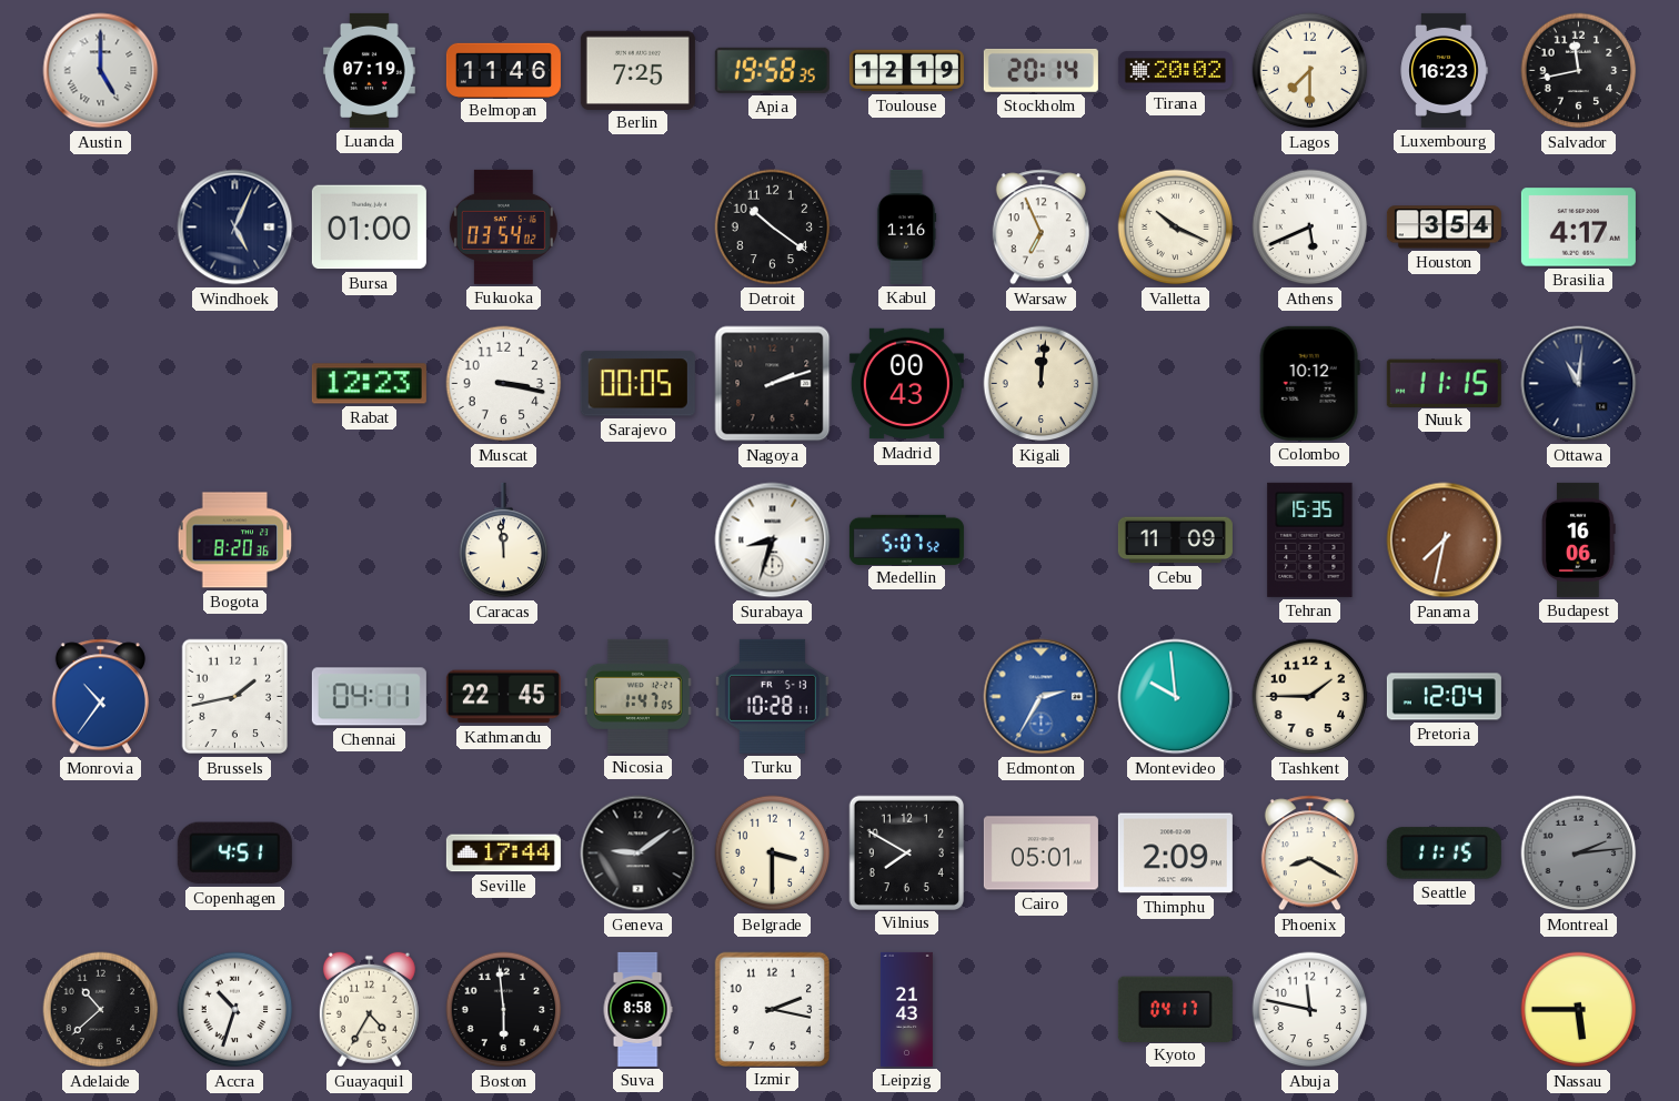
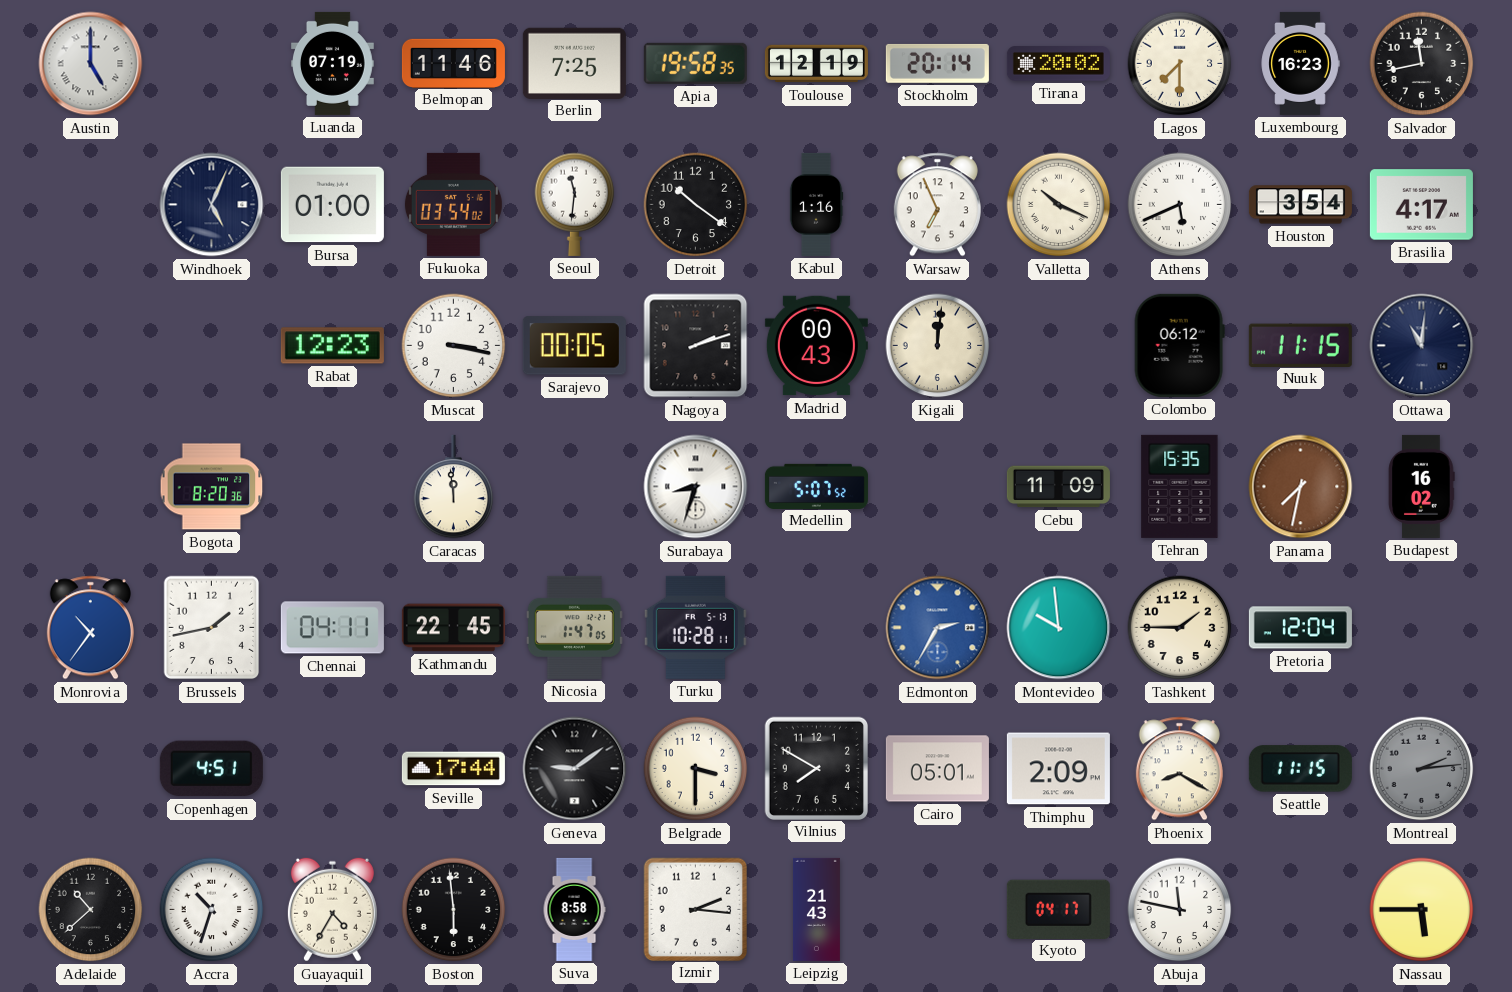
Seoul: none -> 11:31 (575, 204)
Colombo: 10:12 -> 06:12 (1179, 345)
Budapest: 16:06 -> 16:02 (1421, 486)
Izmir: 2:17 -> 2:16 (695, 909)
